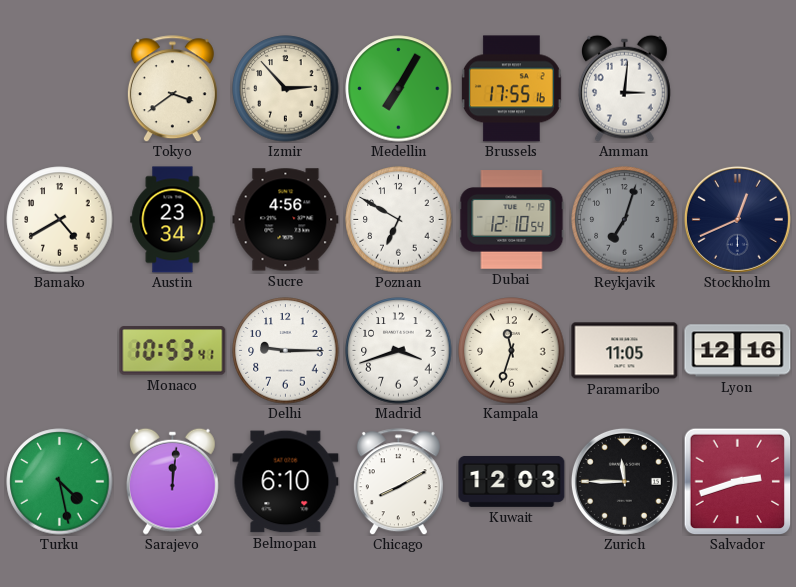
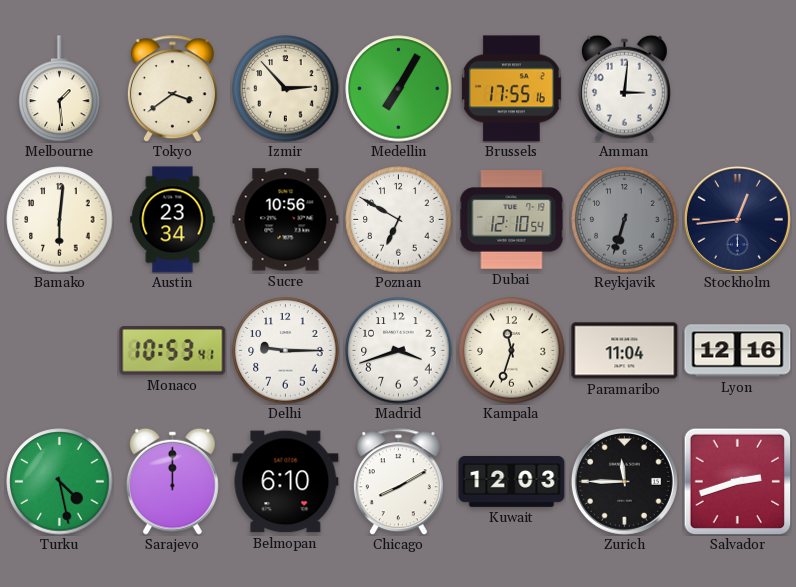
Melbourne: none -> 1:29 (60, 89)
Bamako: 4:40 -> 6:01 (60, 220)
Sucre: 4:56 -> 10:56 (286, 220)
Reykjavik: 7:03 -> 6:33 (625, 220)
Stockholm: 12:41 -> 12:44 (737, 219)
Paramaribo: 11:05 -> 11:04 (625, 351)
Sarajevo: 12:01 -> 12:00 (172, 481)
